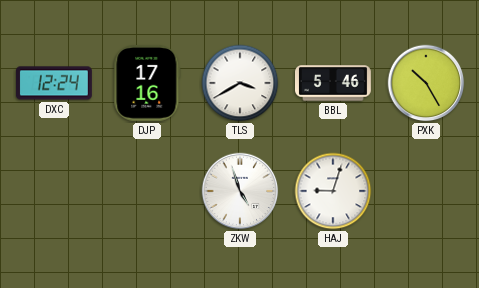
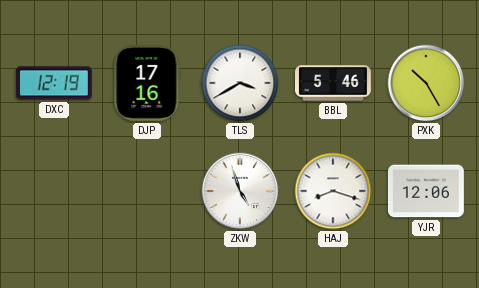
DXC: 12:24 -> 12:19 (54, 83)
HAJ: 9:03 -> 8:18 (333, 191)
YJR: none -> 12:06 (426, 191)
